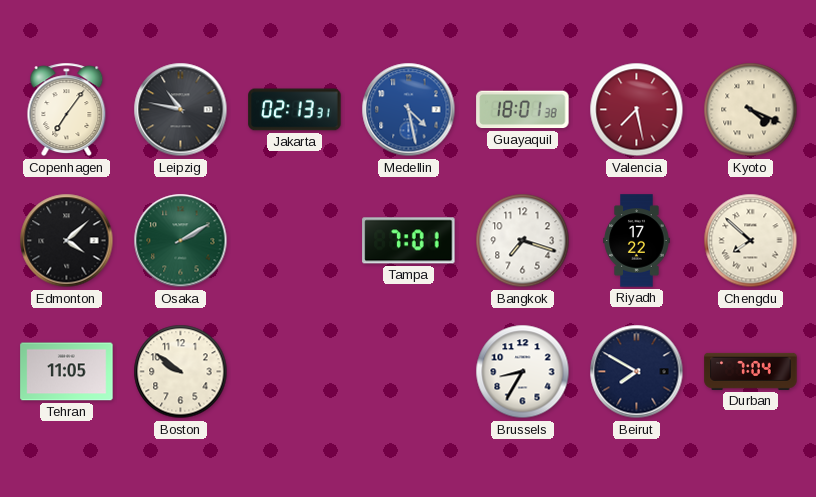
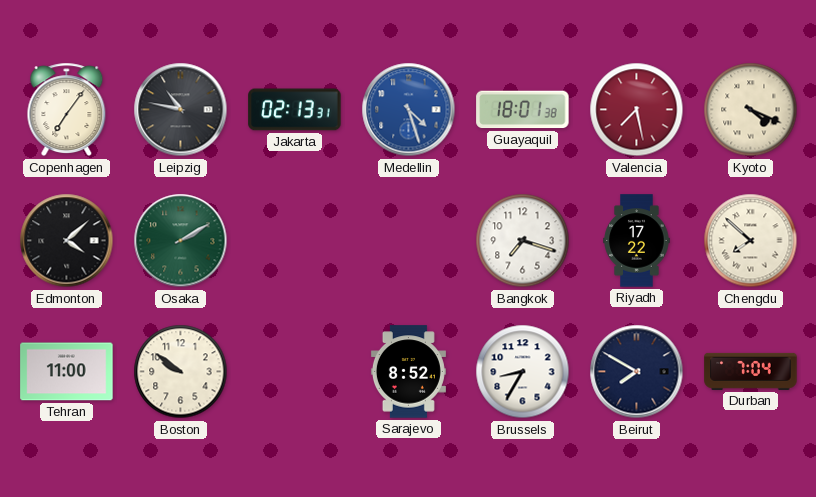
Medellin: 4:28 -> 4:27 (409, 110)
Tampa: 7:01 -> none (409, 241)
Tehran: 11:05 -> 11:00 (67, 372)
Sarajevo: none -> 8:52 (408, 372)
